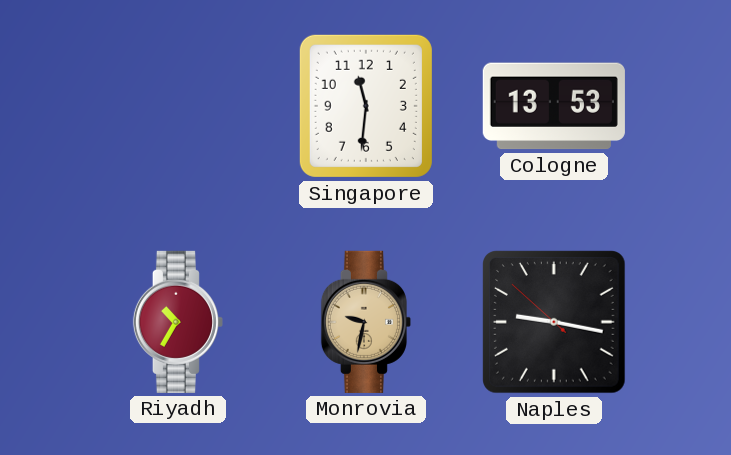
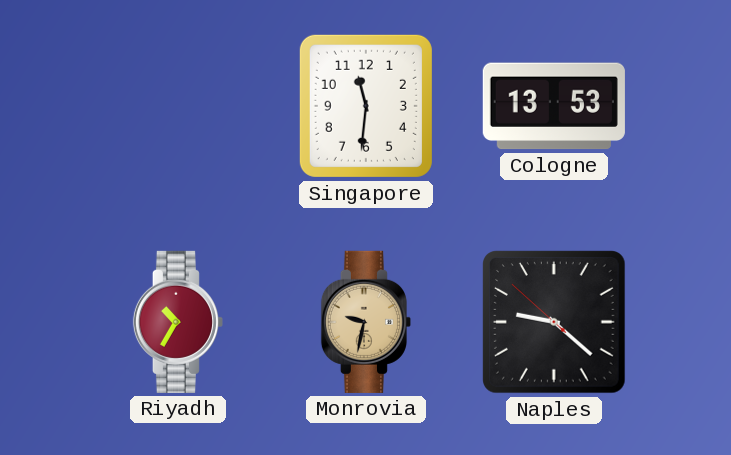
Naples: 9:16 -> 9:21 (555, 323)
